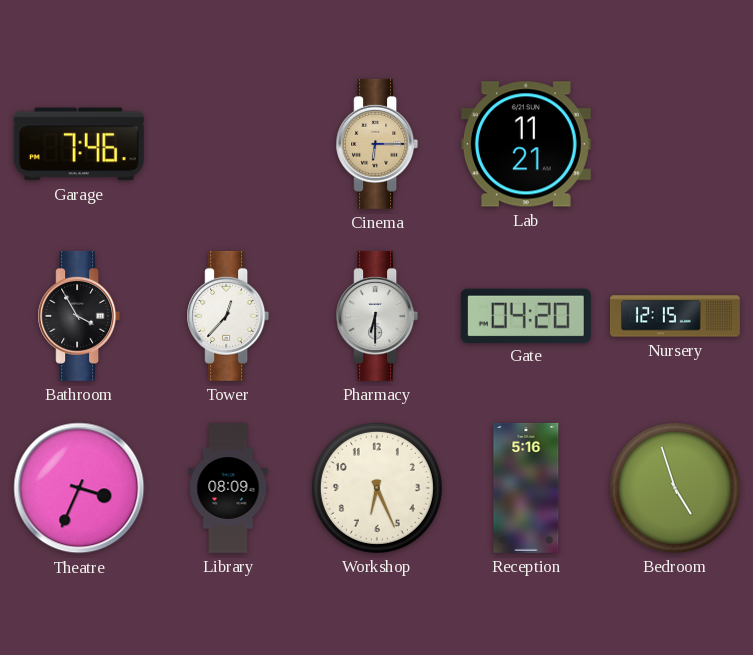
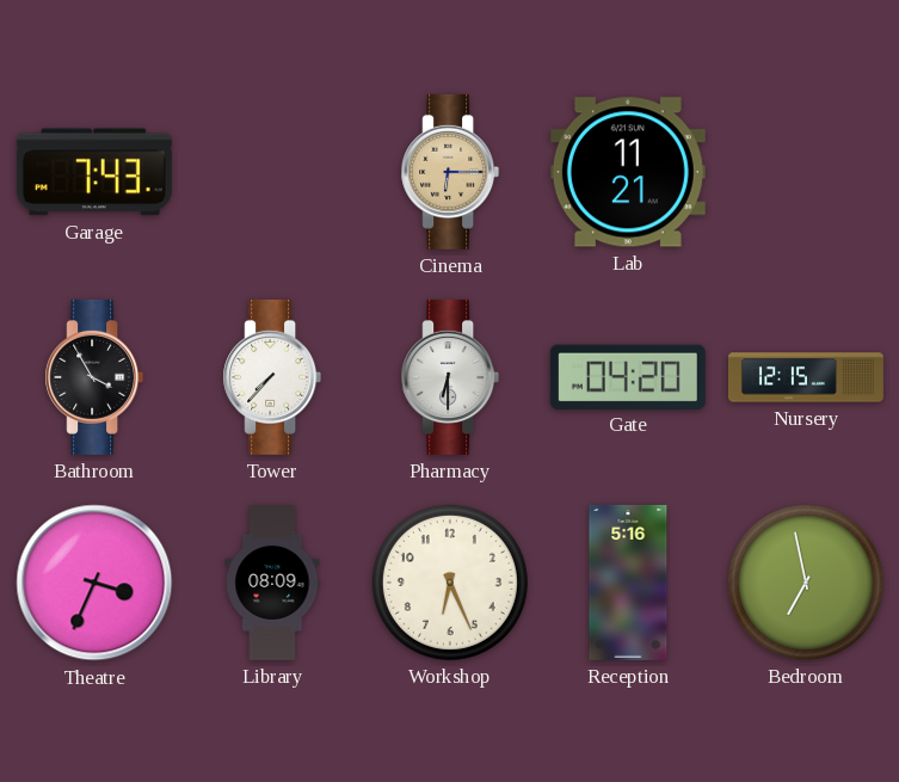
Garage: 7:46 -> 7:43 (94, 172)
Tower: 12:37 -> 7:37 (272, 377)
Bedroom: 4:57 -> 6:58 (806, 583)
